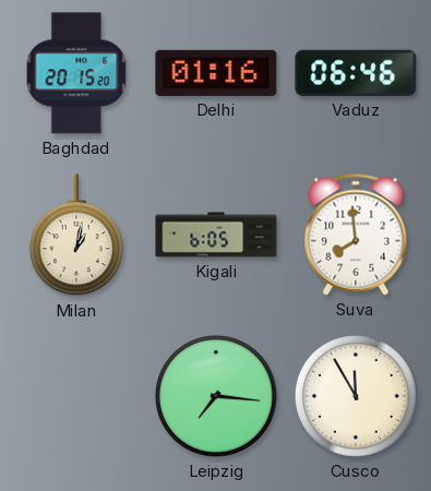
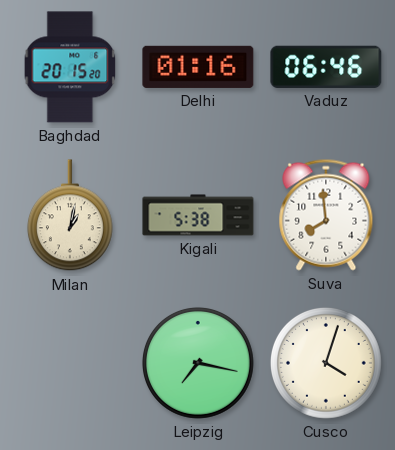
Kigali: 6:05 -> 5:38 (198, 215)
Leipzig: 7:16 -> 7:17 (198, 363)
Cusco: 11:55 -> 4:03 (326, 363)
